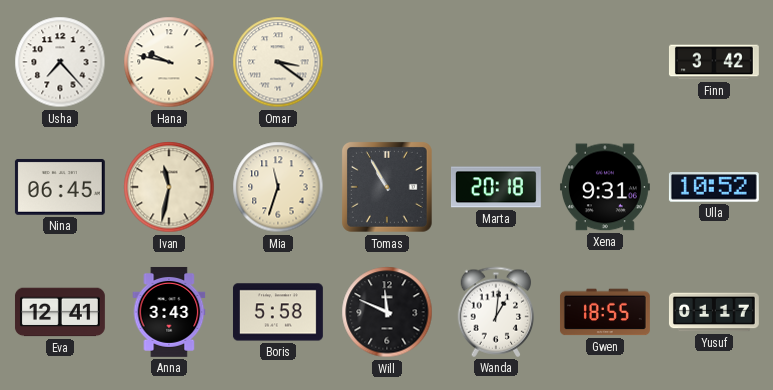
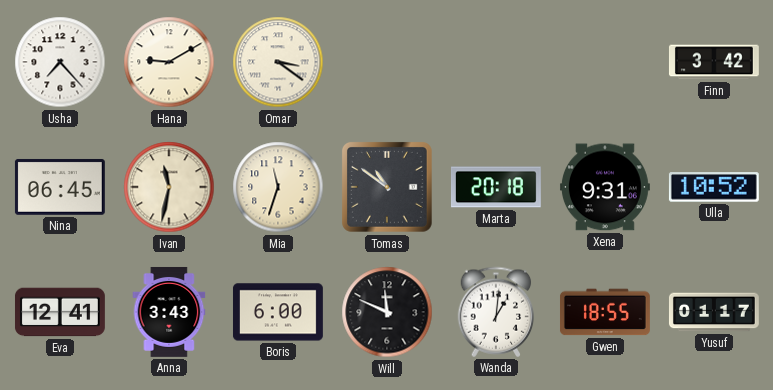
Hana: 9:47 -> 9:10 (169, 62)
Tomas: 10:55 -> 10:51 (387, 187)
Boris: 5:58 -> 6:00 (278, 312)
